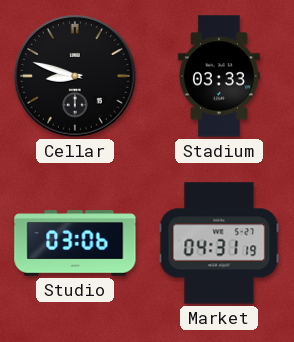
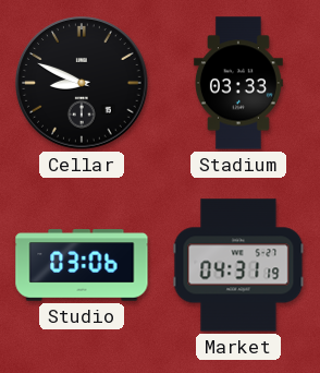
Cellar: 8:48 -> 8:49 (82, 83)
